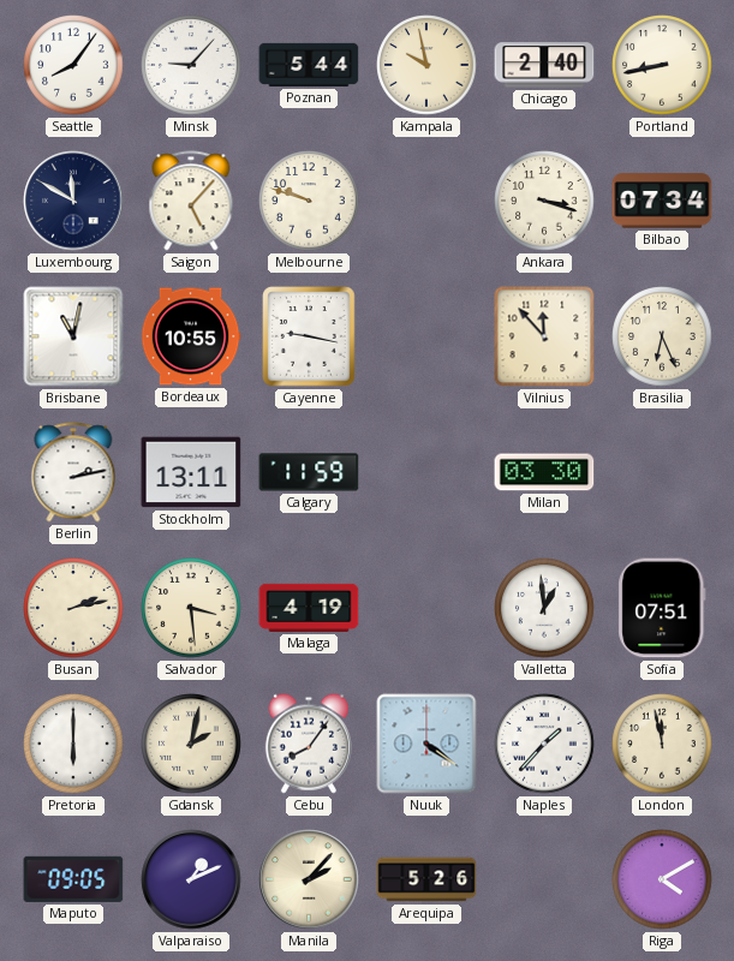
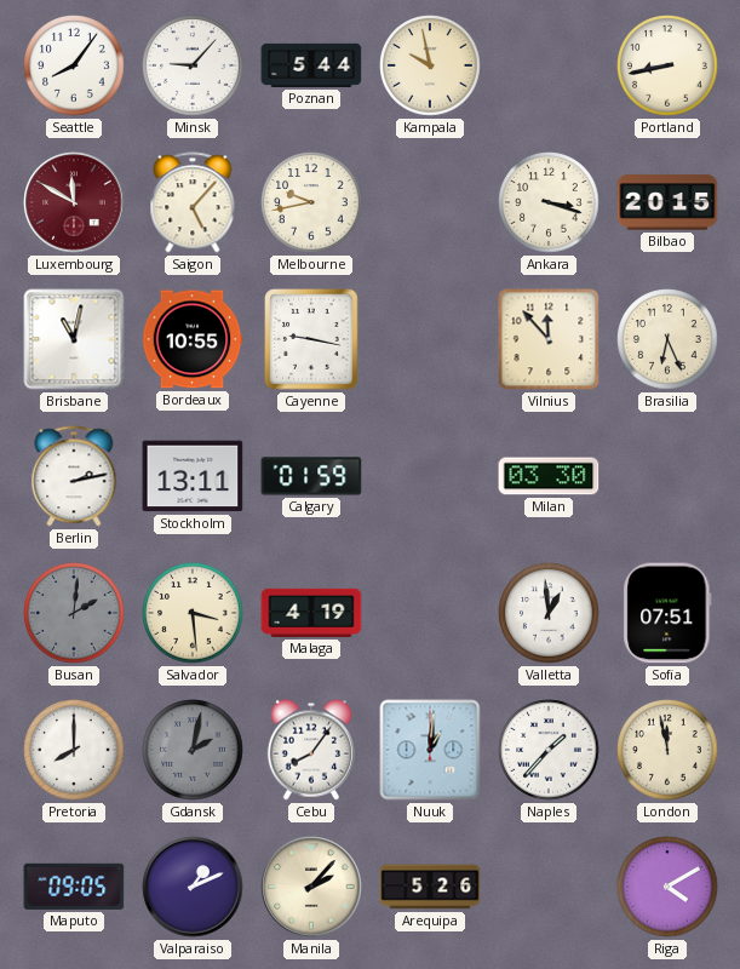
Chicago: 2:40 -> none (544, 65)
Luxembourg dial: navy -> burgundy (74, 202)
Melbourne: 9:48 -> 9:43 (311, 202)
Bilbao: 07:34 -> 20:15 (667, 202)
Calgary: 11:59 -> 01:59 (311, 476)
Busan: 2:13 -> 2:01 (74, 613)
Busan dial: cream -> grey (74, 613)
Pretoria: 6:00 -> 8:00 (74, 750)
Gdansk dial: cream -> grey (193, 750)
Nuuk: 4:21 -> 1:01 (430, 750)
